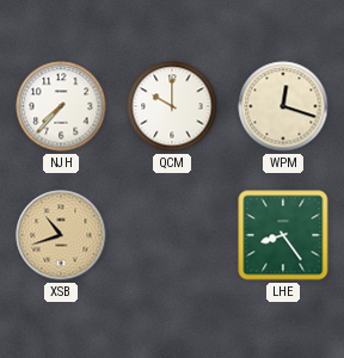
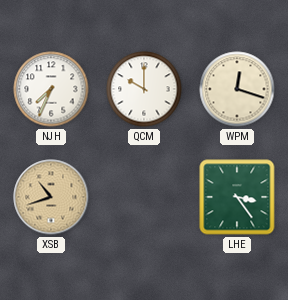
NJH: 7:37 -> 7:34 (51, 89)
LHE: 8:24 -> 3:24 (237, 197)
